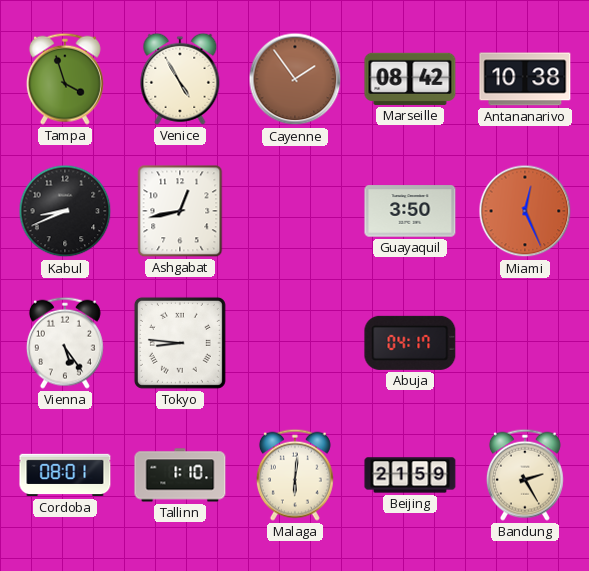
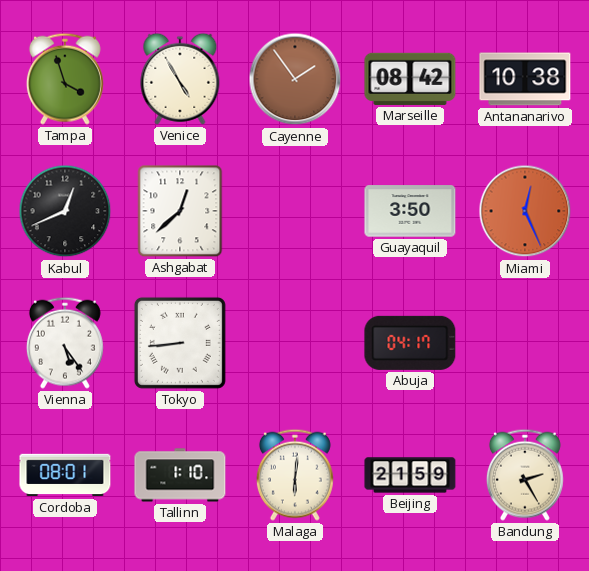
Kabul: 8:41 -> 12:41 (65, 211)
Ashgabat: 12:43 -> 12:38 (180, 211)
Tokyo: 8:46 -> 8:44 (180, 343)
